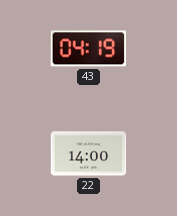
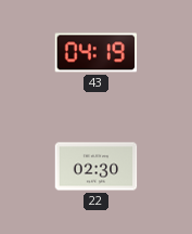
22: 14:00 -> 02:30 (97, 167)
